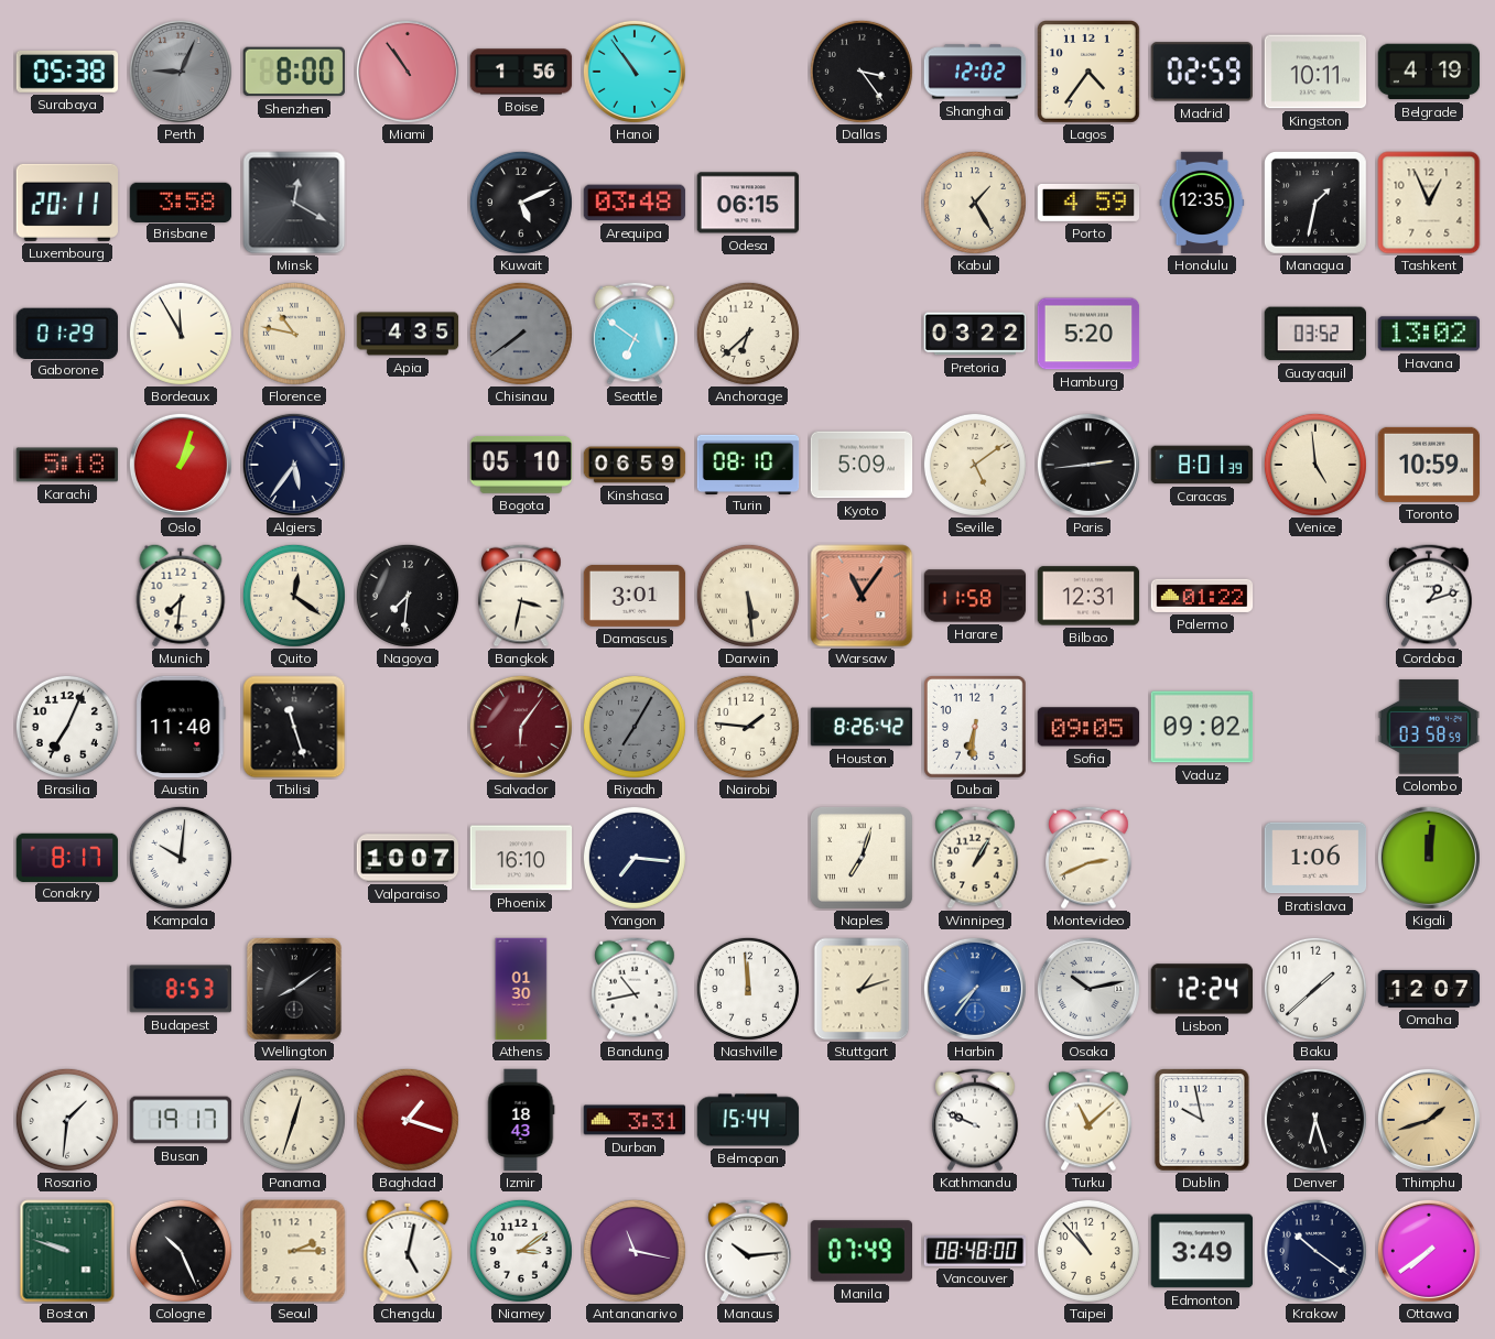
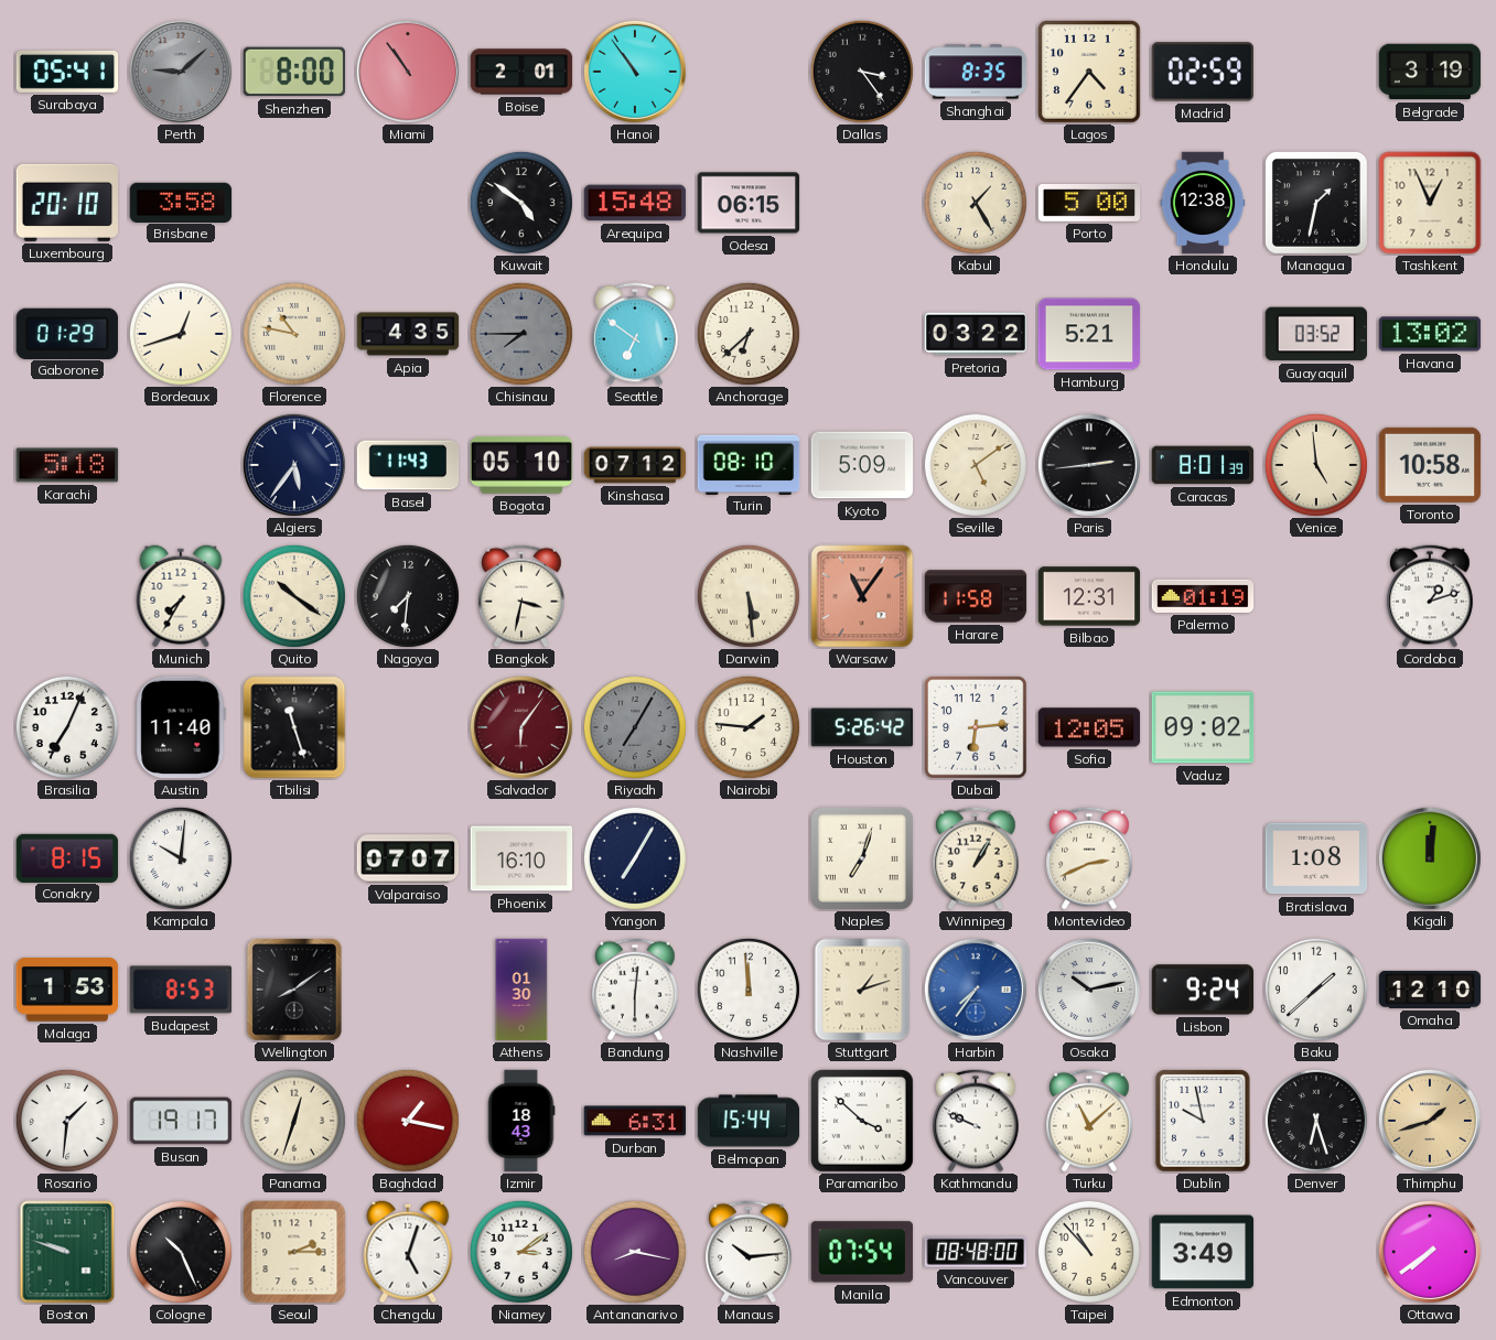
Surabaya: 05:38 -> 05:41 (67, 72)
Perth: 9:04 -> 9:08 (181, 72)
Boise: 1:56 -> 2:01 (521, 72)
Shanghai: 12:02 -> 8:35 (976, 72)
Kingston: 10:11 -> none (1315, 72)
Belgrade: 4:19 -> 3:19 (1430, 72)
Luxembourg: 20:11 -> 20:10 (67, 203)
Minsk: 12:20 -> none (294, 203)
Kuwait: 5:11 -> 4:51 (521, 203)
Arequipa: 03:48 -> 15:48 (635, 203)
Porto: 4:59 -> 5:00 (1089, 204)
Honolulu: 12:35 -> 12:38 (1203, 203)
Bordeaux: 11:55 -> 12:42 (181, 334)
Chisinau: 7:39 -> 7:45 (521, 334)
Hamburg: 5:20 -> 5:21 (1089, 334)
Oslo: 1:03 -> none (181, 465)
Basel: none -> 11:43 (408, 465)
Kinshasa: 06:59 -> 07:12 (635, 465)
Toronto: 10:59 -> 10:58 (1430, 465)
Munich: 7:31 -> 7:35 (181, 596)
Quito: 12:21 -> 10:21 (294, 596)
Damascus: 3:01 -> none (635, 596)
Palermo: 01:22 -> 01:19 (1203, 596)
Houston: 8:26 -> 5:26 (862, 727)
Dubai: 6:31 -> 6:14 (977, 728)
Sofia: 09:05 -> 12:05 (1089, 727)
Colombo: 03:58 -> none (1429, 727)
Conakry: 8:17 -> 8:15 (67, 857)
Valparaiso: 10:07 -> 07:07 (408, 858)
Yangon: 7:16 -> 7:05 (635, 858)
Bratislava: 1:06 -> 1:08 (1316, 858)
Malaga: none -> 1:53 (67, 990)
Bandung: 10:43 -> 6:01 (635, 990)
Lisbon: 12:24 -> 9:24 (1203, 990)
Omaha: 12:07 -> 12:10 (1430, 990)
Baghdad: 1:18 -> 1:17 (408, 1121)
Durban: 3:31 -> 6:31 (635, 1121)
Paramaribo: none -> 3:52 (862, 1121)
Chengdu: 5:02 -> 5:03 (408, 1252)
Antananarivo: 11:17 -> 8:17 (635, 1252)
Manila: 07:49 -> 07:54 (861, 1252)
Krakow: 10:21 -> none (1315, 1251)
